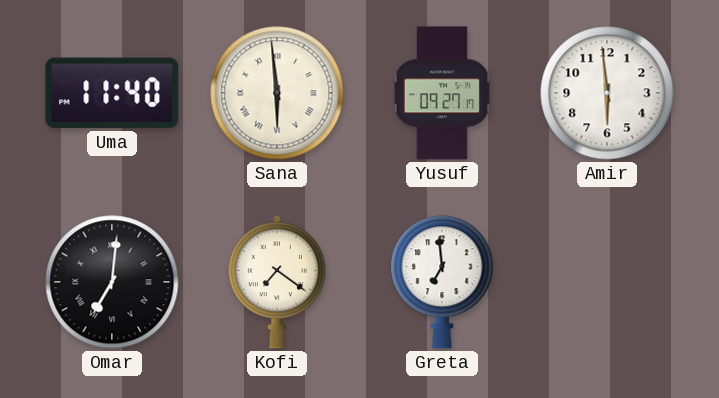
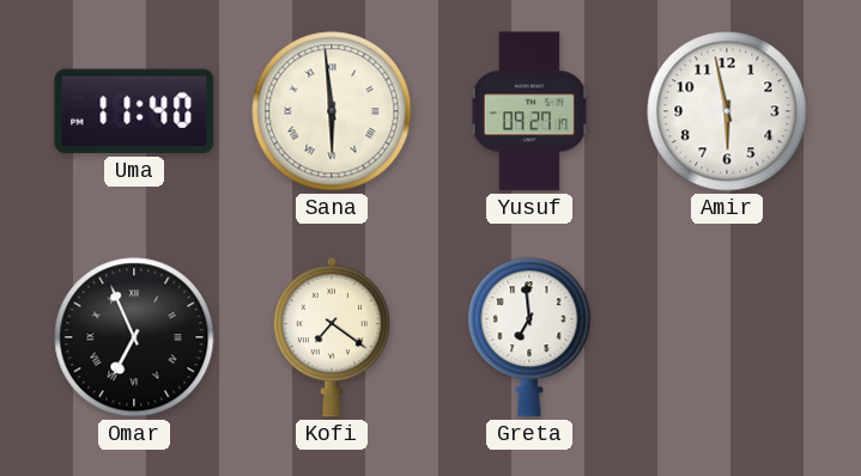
Amir: 5:59 -> 5:58 (727, 111)
Omar: 7:01 -> 6:56 (134, 337)
